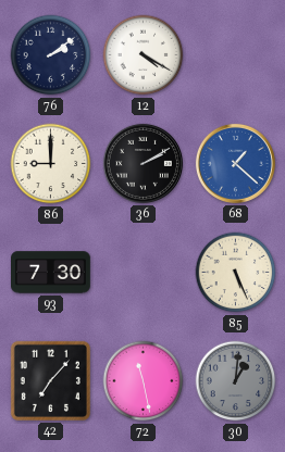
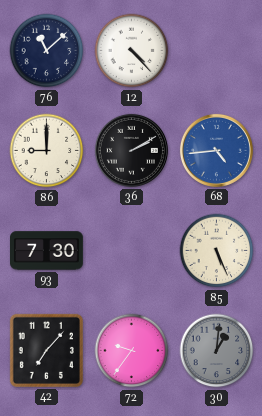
76: 2:09 -> 11:08 (47, 51)
12: 4:20 -> 4:23 (132, 51)
68: 1:22 -> 4:44 (216, 150)
72: 11:28 -> 9:36 (132, 351)
